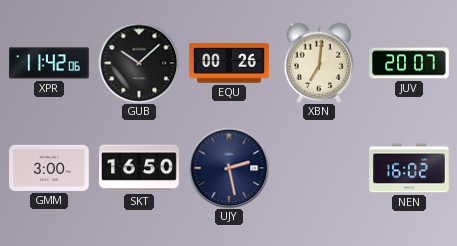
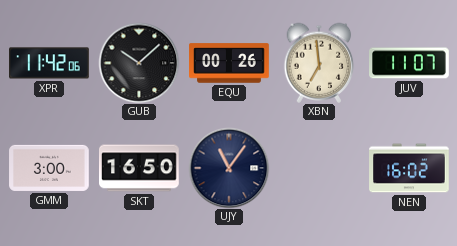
XBN: 7:01 -> 6:59 (319, 63)
JUV: 20:07 -> 11:07 (409, 63)
UJY: 2:28 -> 11:06 (229, 168)
